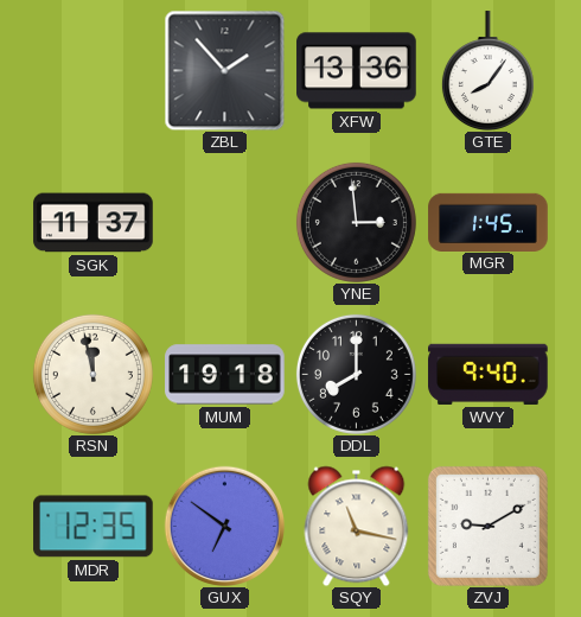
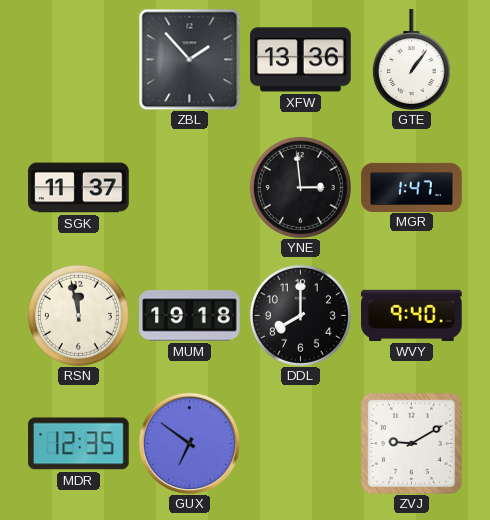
GTE: 8:06 -> 1:06 (411, 59)
MGR: 1:45 -> 1:47 (412, 187)
SQY: 11:17 -> none (357, 526)
